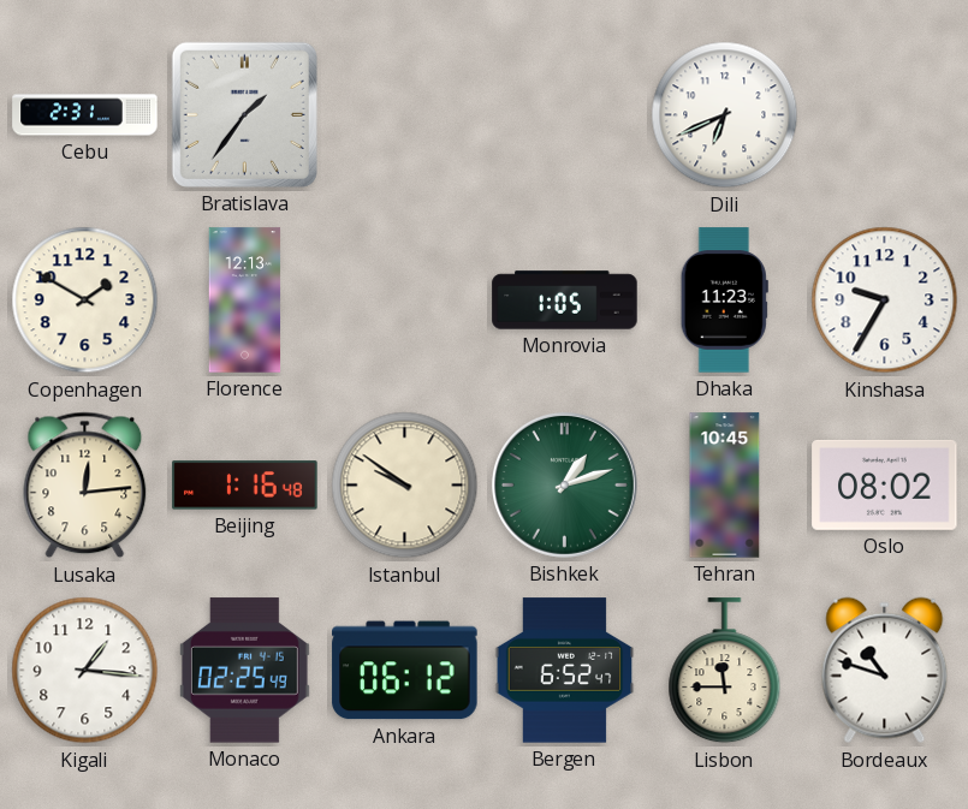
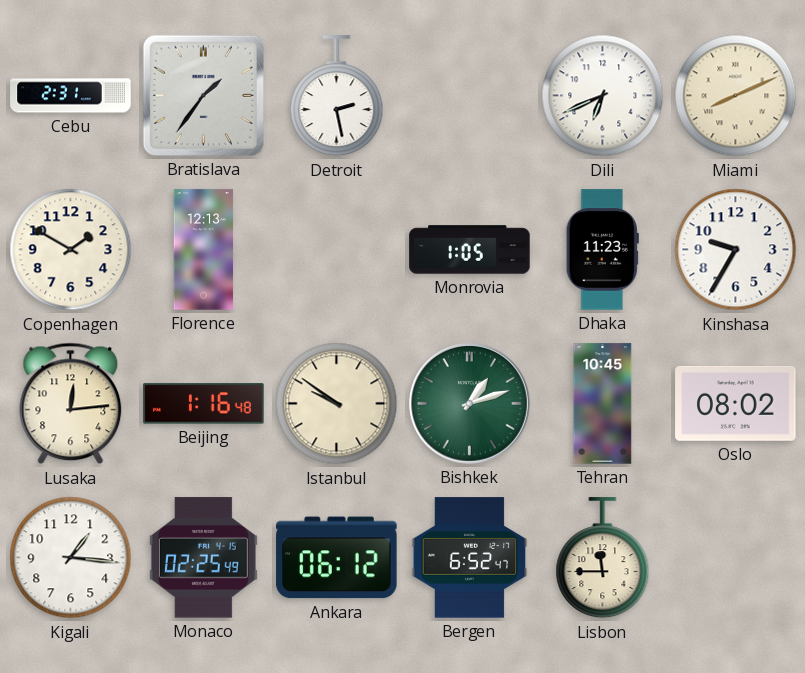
Detroit: none -> 2:28 (337, 96)
Miami: none -> 8:11 (736, 96)
Bordeaux: 10:48 -> none (885, 671)
